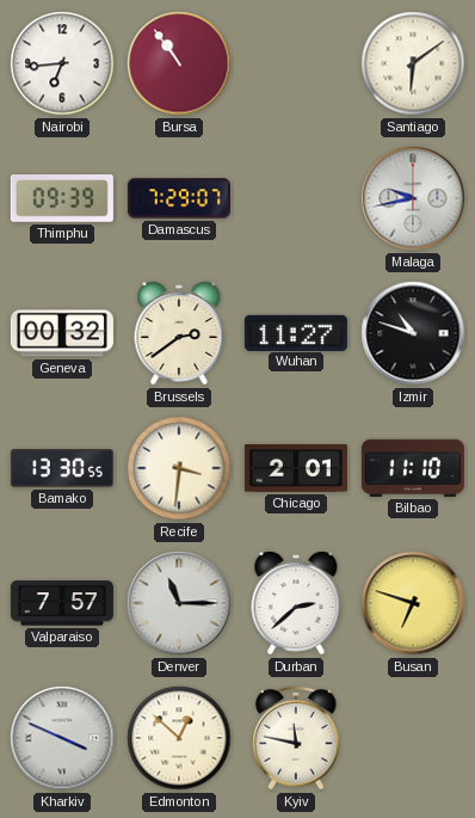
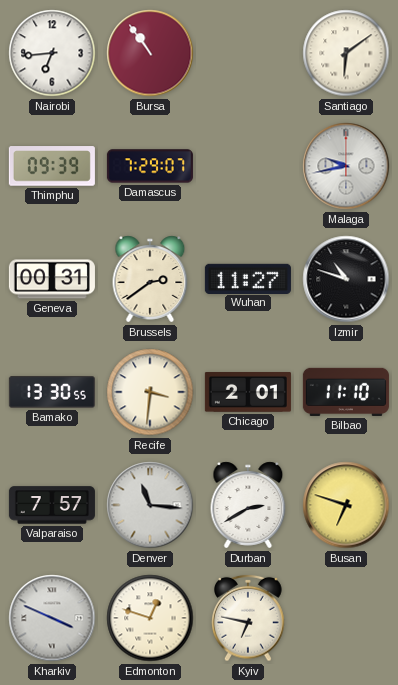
Geneva: 00:32 -> 00:31 (52, 279)
Denver: 11:15 -> 11:16 (150, 505)
Durban: 2:38 -> 2:40 (248, 505)
Edmonton: 12:52 -> 12:48 (150, 618)
Kyiv: 11:47 -> 6:47 (248, 618)
